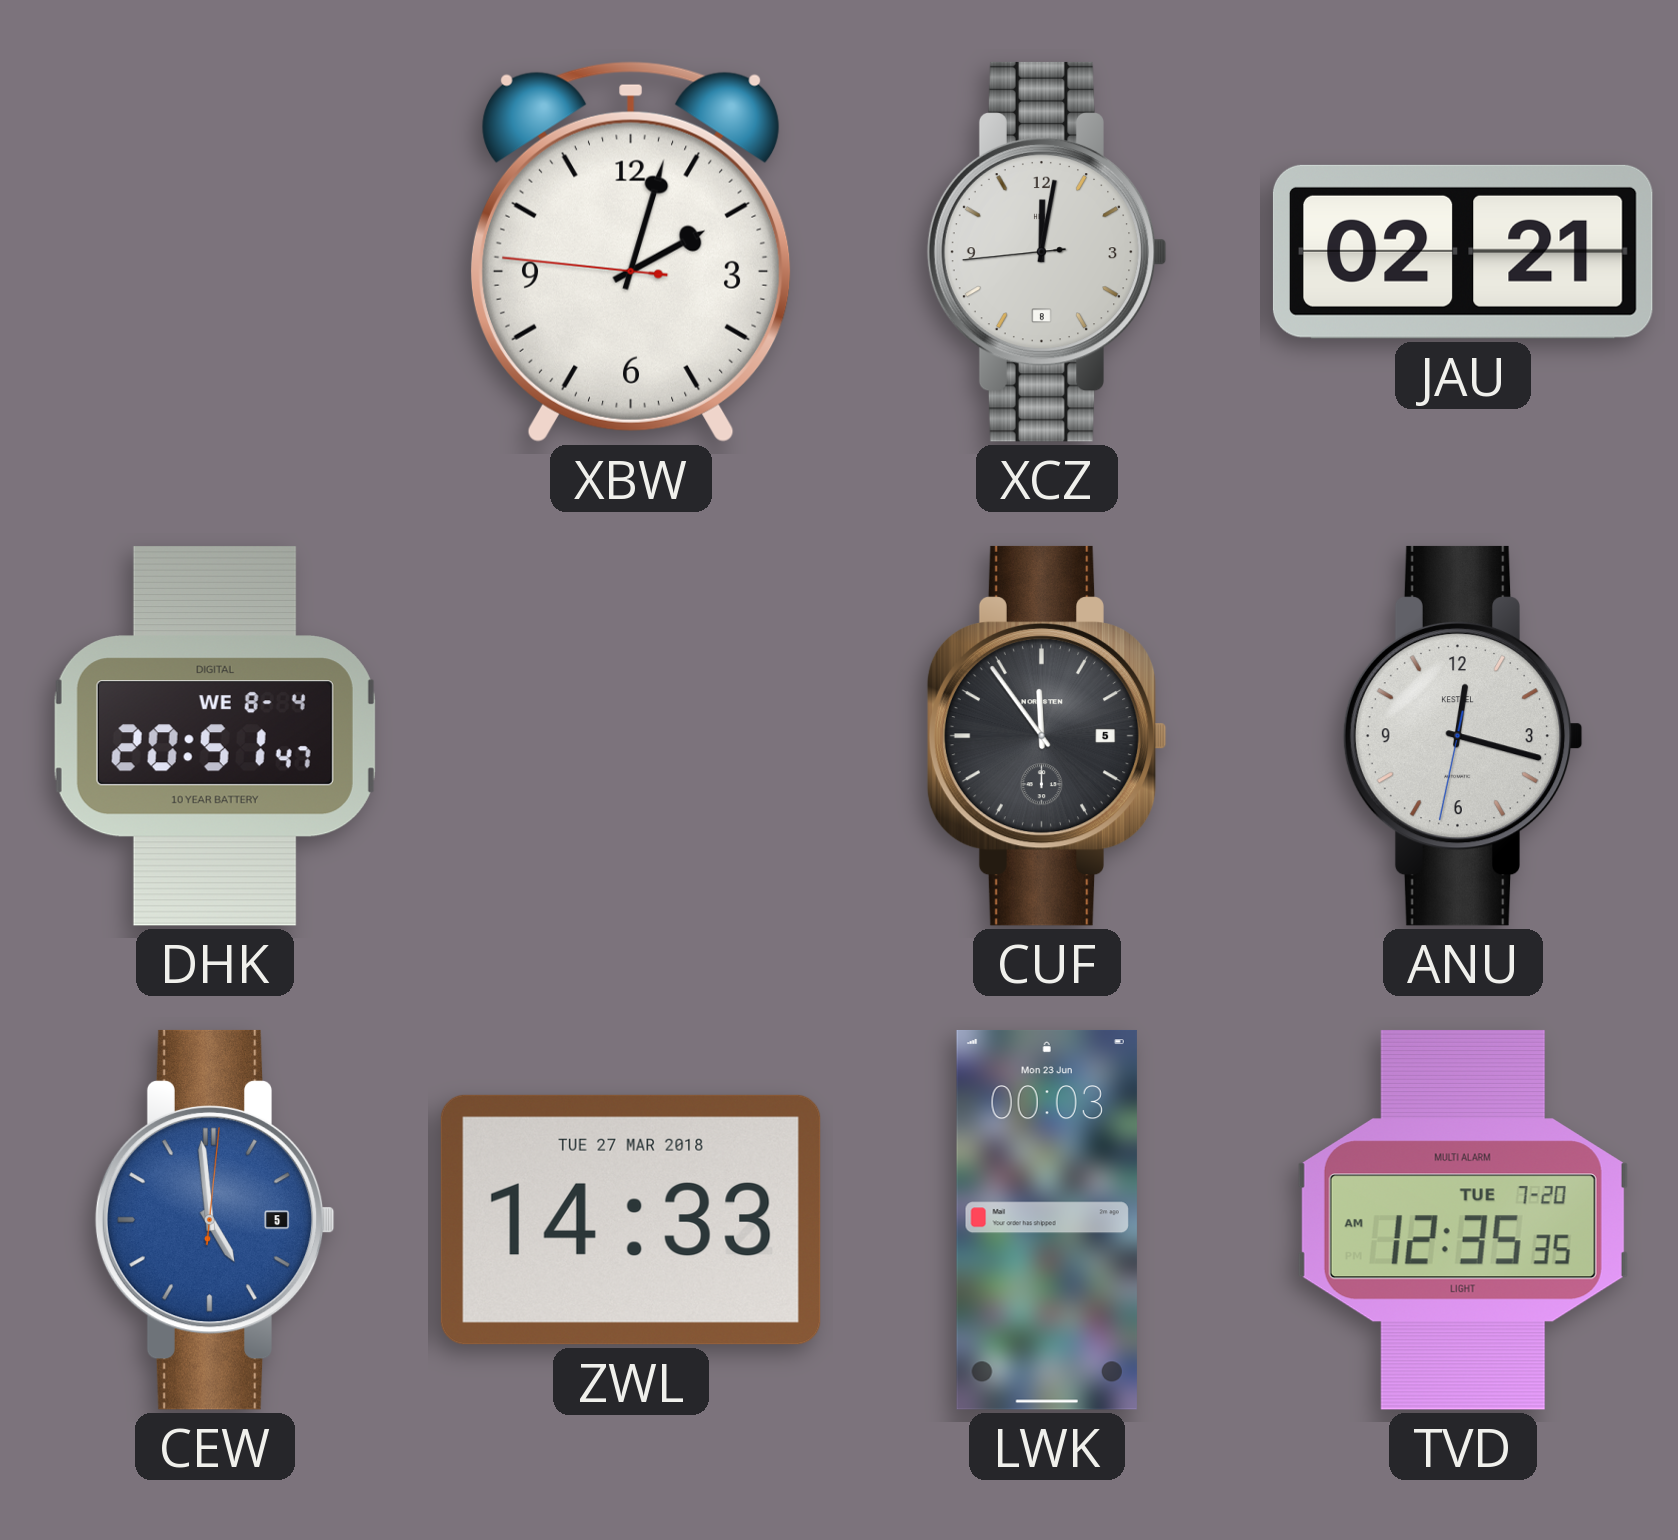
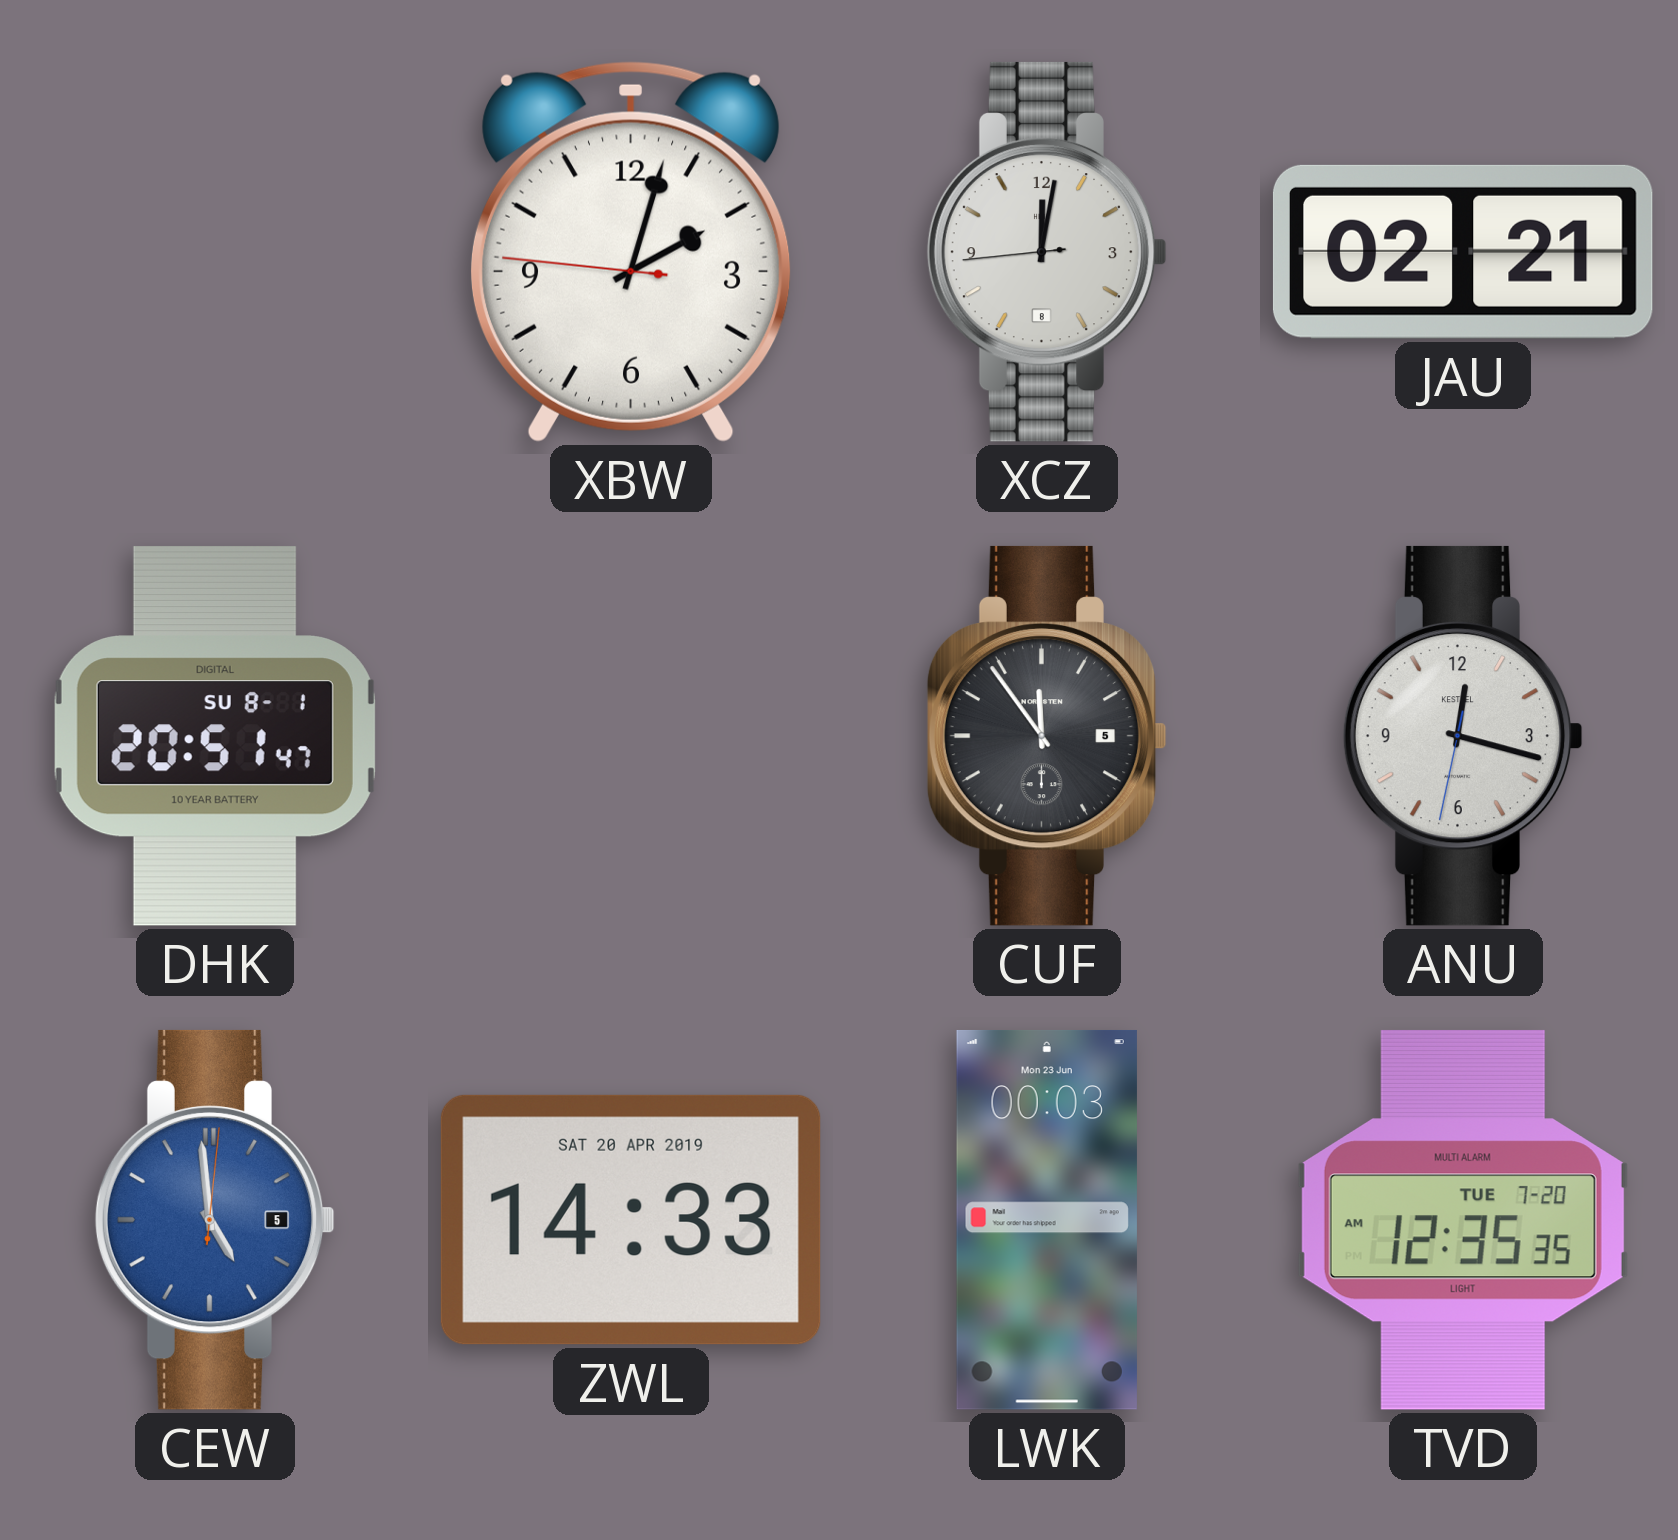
DHK date: WE 8-4 -> SU 8-1 (215, 736)
ZWL date: TUE 27 MAR 2018 -> SAT 20 APR 2019 (631, 1220)
